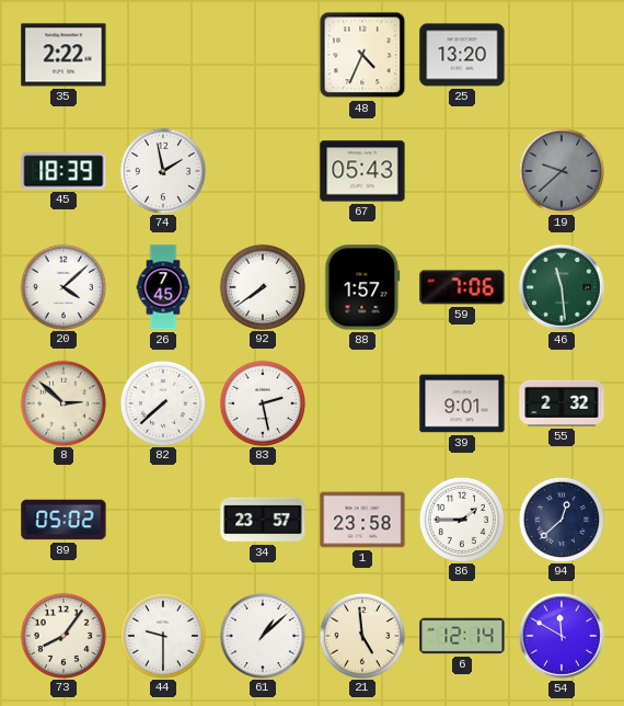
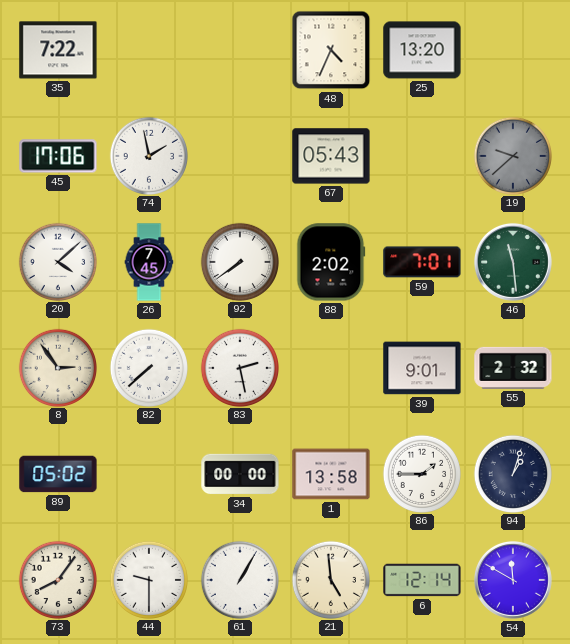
35: 2:22 -> 7:22 (58, 50)
45: 18:39 -> 17:06 (58, 156)
88: 1:57 -> 2:02 (331, 262)
59: 7:06 -> 7:01 (422, 262)
8: 2:52 -> 2:54 (57, 367)
34: 23:57 -> 00:00 (240, 474)
1: 23:58 -> 13:58 (331, 474)
94: 12:38 -> 1:03 (512, 473)
61: 1:08 -> 1:05 (239, 579)
